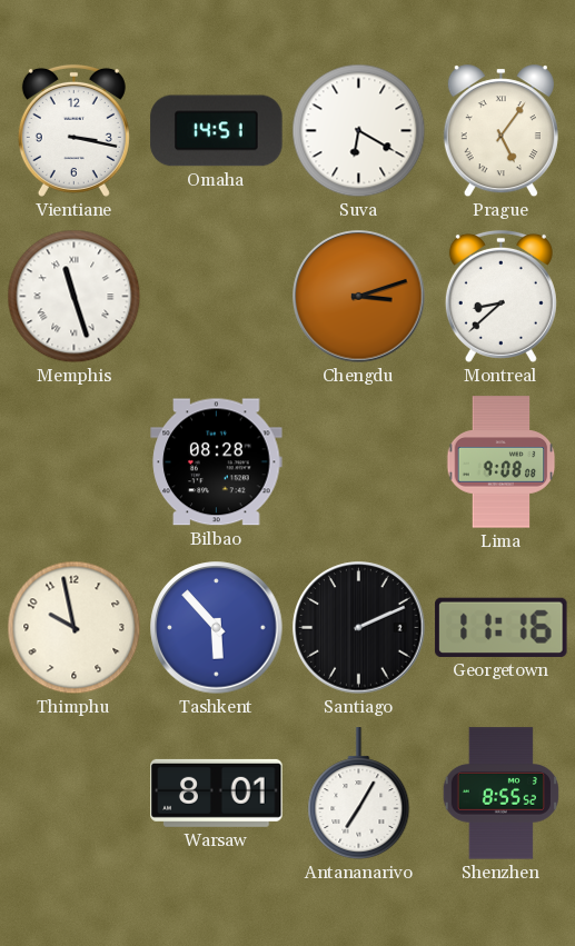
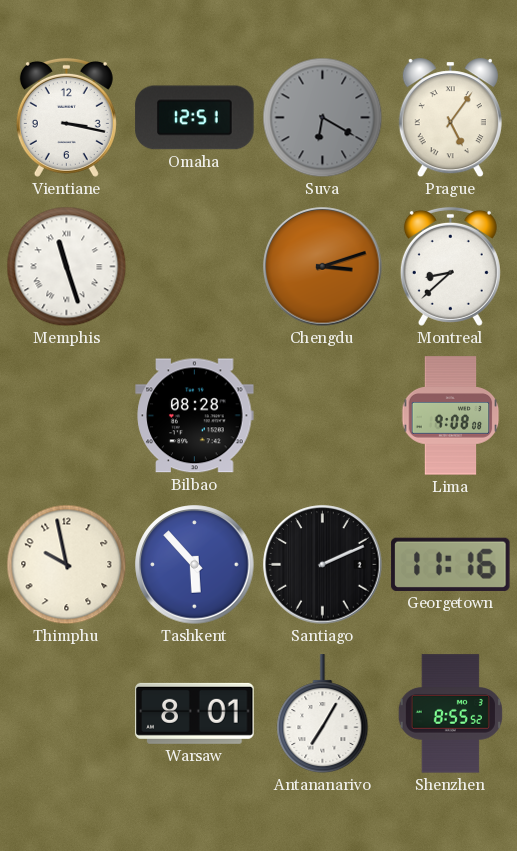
Omaha: 14:51 -> 12:51 (195, 118)
Suva dial: white -> grey (323, 118)
